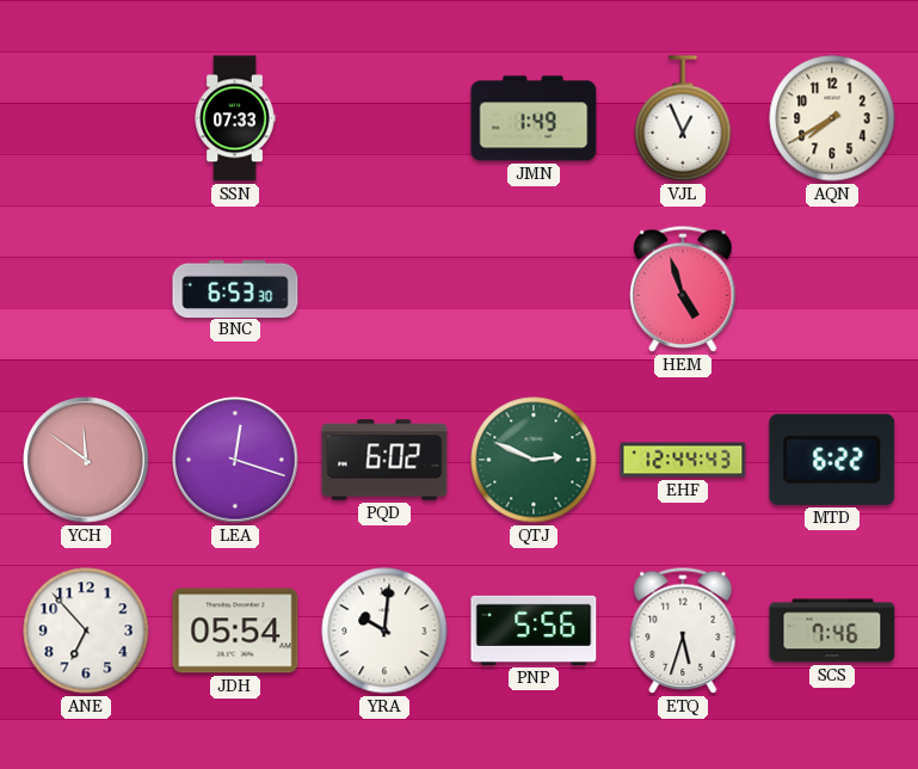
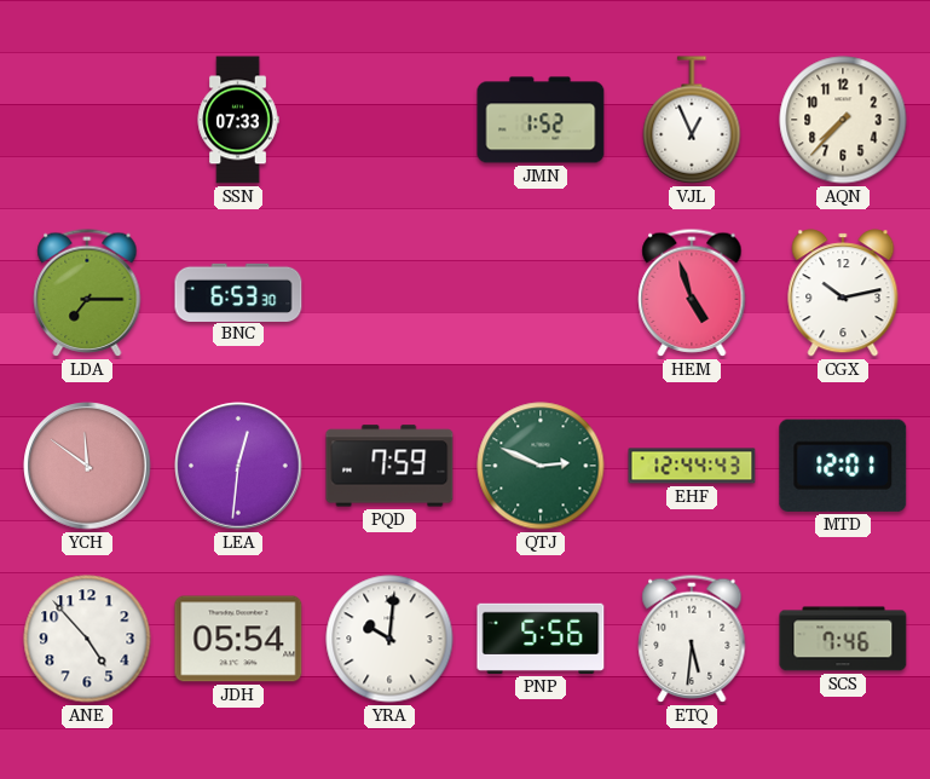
JMN: 1:49 -> 1:52 (541, 120)
AQN: 7:40 -> 7:37 (843, 120)
LDA: none -> 7:15 (87, 293)
CGX: none -> 10:13 (843, 293)
LEA: 12:18 -> 12:31 (238, 466)
PQD: 6:02 -> 7:59 (389, 466)
MTD: 6:22 -> 12:01 (843, 466)
ANE: 6:53 -> 4:53 (87, 639)
ETQ: 5:33 -> 5:31 (692, 639)
